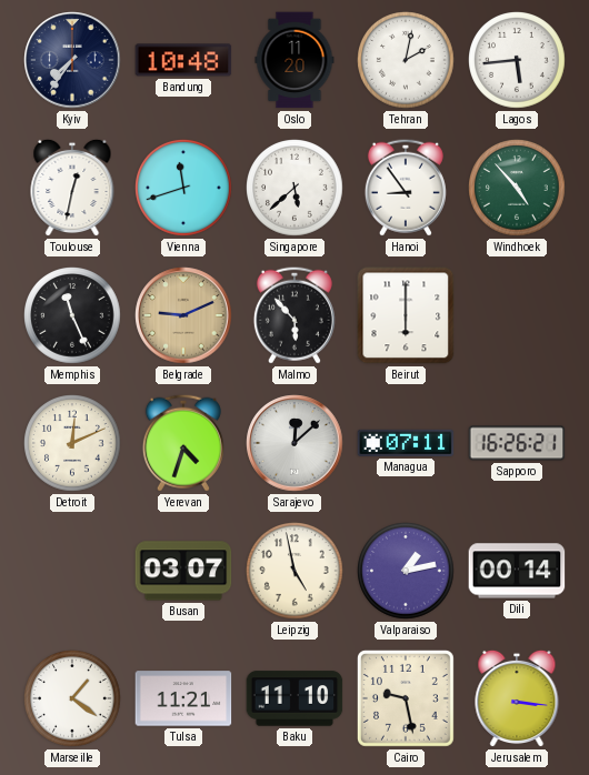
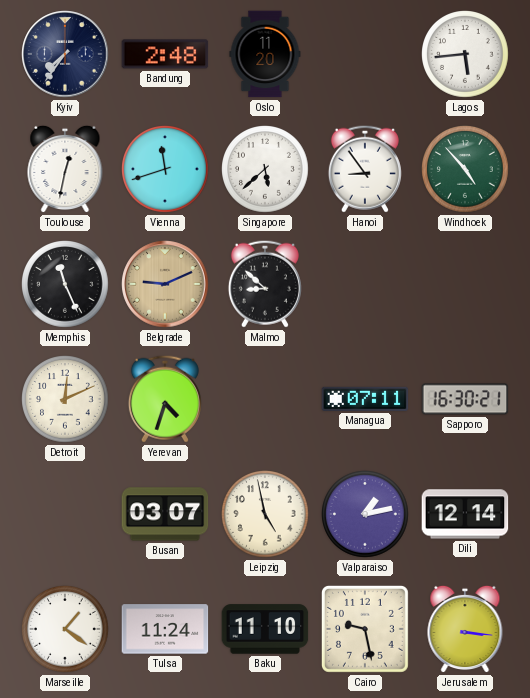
Bandung: 10:48 -> 2:48 (165, 54)
Tehran: 2:02 -> none (407, 61)
Malmo: 5:53 -> 8:52 (265, 284)
Beirut: 6:00 -> none (406, 315)
Sarajevo: 12:08 -> none (294, 443)
Sapporo: 16:26 -> 16:30 (465, 399)
Dili: 00:14 -> 12:14 (465, 514)
Tulsa: 11:21 -> 11:24 (165, 629)
